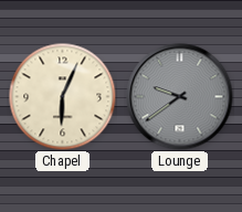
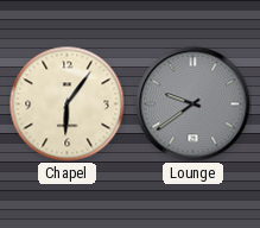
Chapel: 6:04 -> 6:06 (66, 103)
